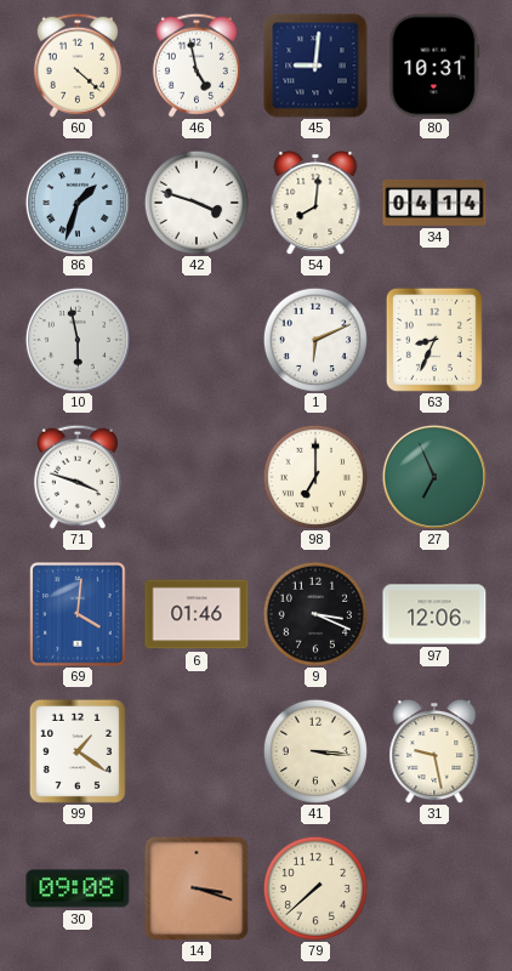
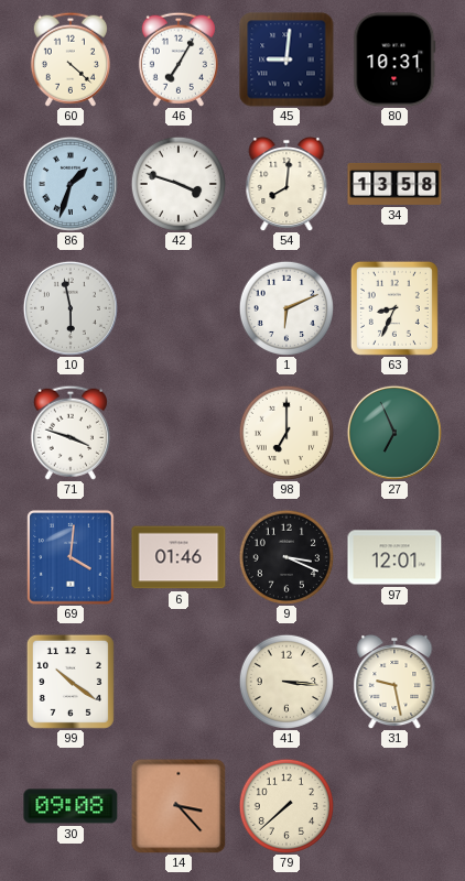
46: 4:58 -> 7:05 (179, 59)
34: 04:14 -> 13:58 (394, 184)
97: 12:06 -> 12:01 (394, 557)
99: 1:21 -> 10:21 (71, 682)
14: 3:18 -> 3:23 (179, 806)
